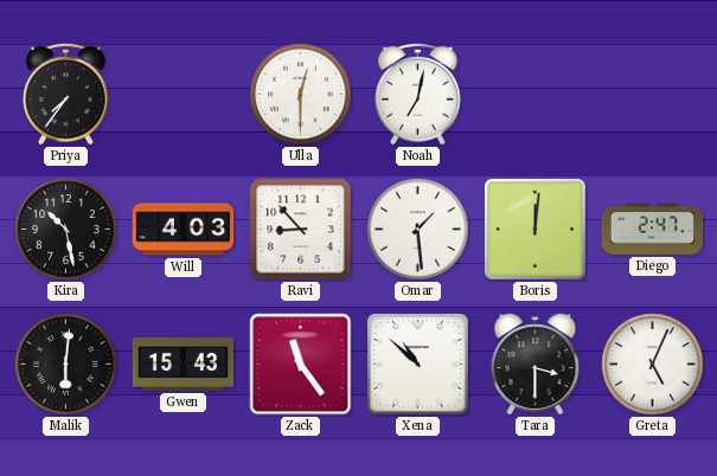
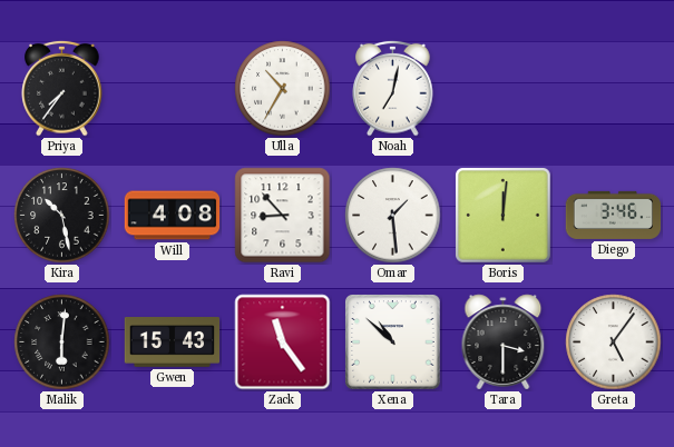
Ulla: 12:30 -> 10:35 (283, 89)
Will: 4:03 -> 4:08 (173, 216)
Diego: 2:47 -> 3:46 (614, 215)
Greta: 5:04 -> 5:06 (614, 342)
